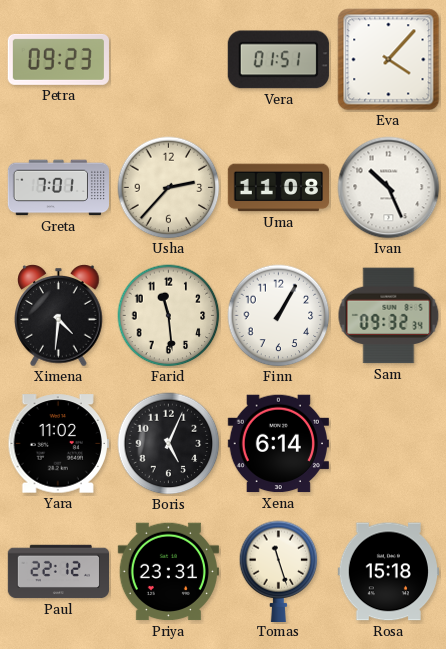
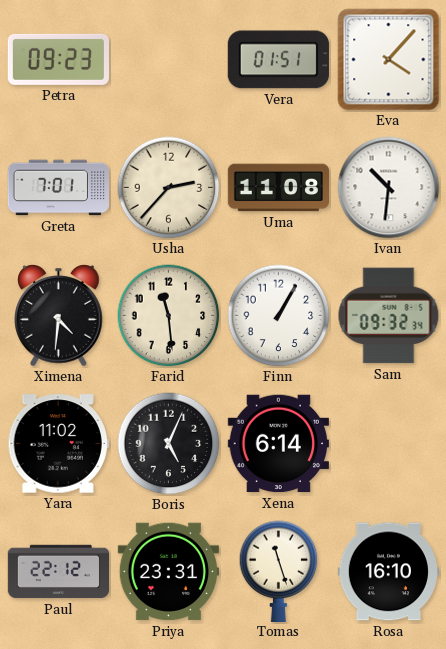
Ivan: 10:26 -> 10:31 (389, 188)
Rosa: 15:18 -> 16:10 (388, 572)
